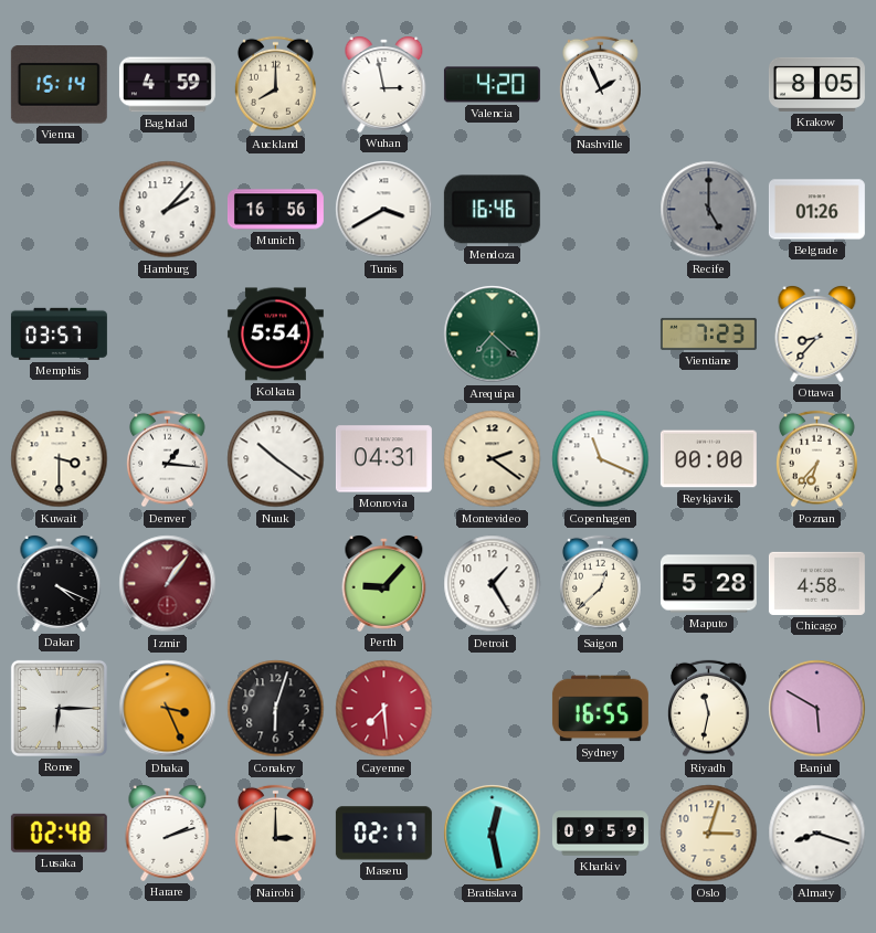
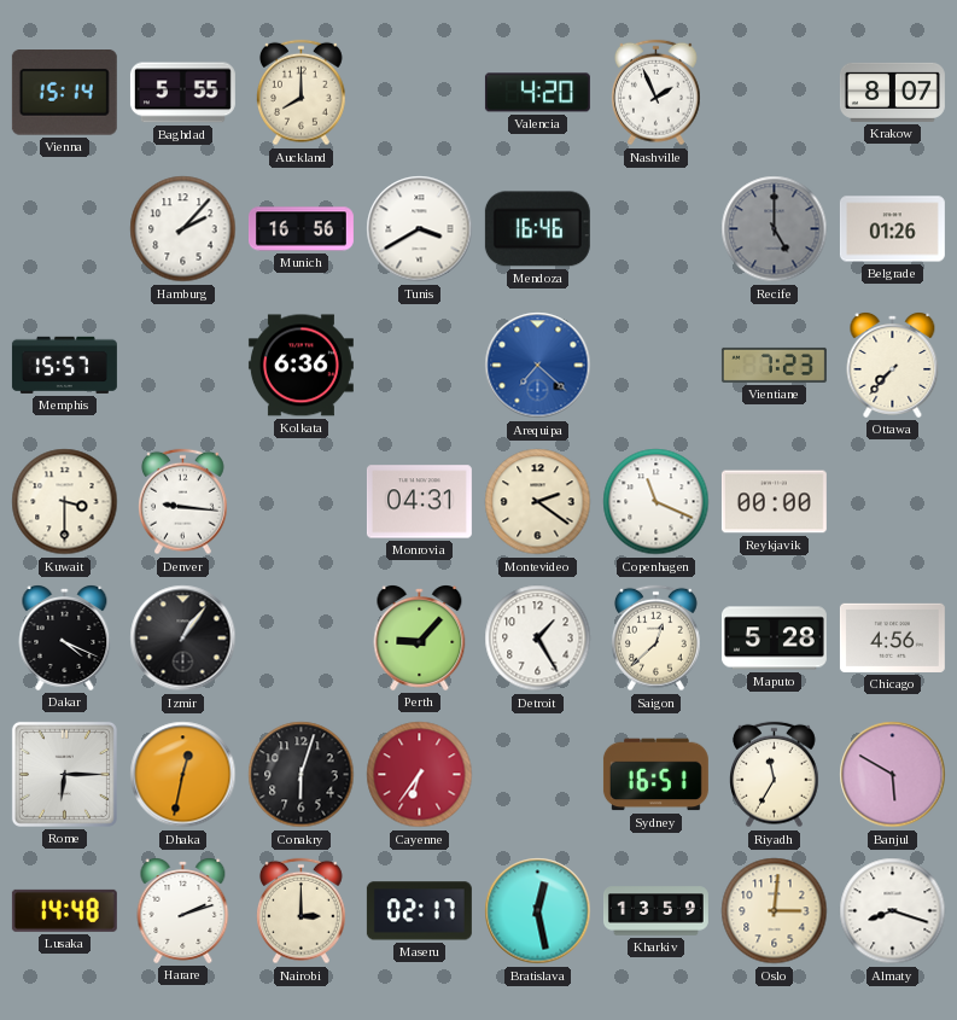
Baghdad: 4:59 -> 5:55 (182, 93)
Wuhan: 2:58 -> none (384, 85)
Krakow: 8:05 -> 8:07 (892, 92)
Memphis: 03:57 -> 15:57 (64, 365)
Kolkata: 5:54 -> 6:36 (300, 366)
Arequipa dial: green -> blue (538, 366)
Ottawa: 8:37 -> 7:37 (893, 366)
Denver: 1:16 -> 9:16 (183, 502)
Nuuk: 10:21 -> none (276, 459)
Poznan: 6:37 -> none (817, 459)
Izmir dial: burgundy -> black (183, 639)
Chicago: 4:58 -> 4:56 (892, 637)
Dhaka: 3:26 -> 12:32 (183, 775)
Cayenne: 7:29 -> 6:36 (420, 775)
Sydney: 16:55 -> 16:51 (655, 775)
Riyadh: 11:32 -> 11:35 (775, 775)
Lusaka: 02:48 -> 14:48 (64, 910)
Kharkiv: 09:59 -> 13:59 (655, 911)
Oslo: 3:03 -> 3:01 (775, 911)
